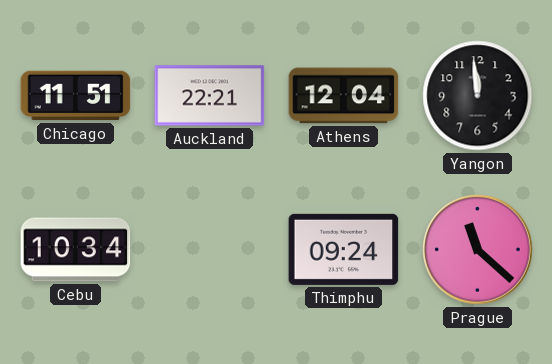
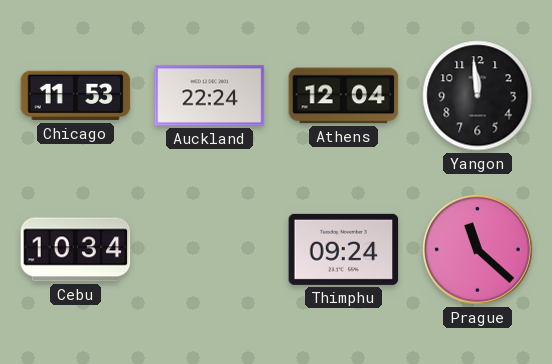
Chicago: 11:51 -> 11:53 (76, 96)
Auckland: 22:21 -> 22:24 (210, 96)
